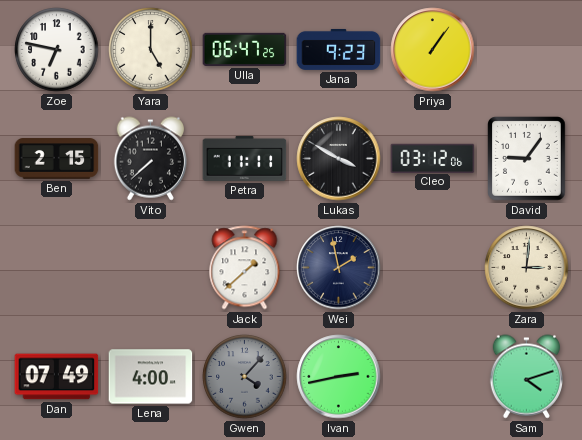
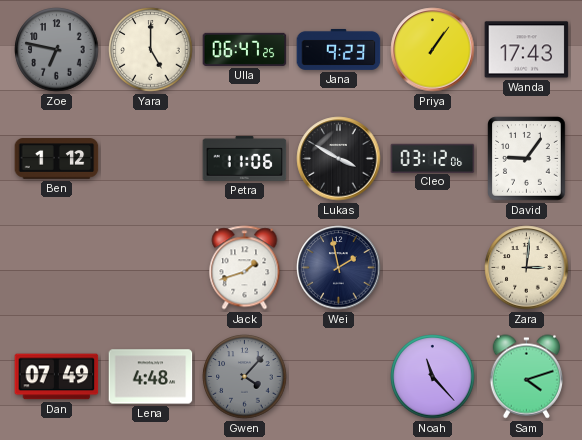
Zoe dial: white -> grey (57, 50)
Wanda: none -> 17:43 (527, 50)
Ben: 2:15 -> 1:12 (57, 159)
Vito: 7:38 -> none (150, 159)
Petra: 11:11 -> 11:06 (245, 158)
Jack: 1:38 -> 1:42 (245, 268)
Lena: 4:00 -> 4:48 (151, 377)
Ivan: 2:43 -> none (339, 377)
Noah: none -> 11:23 (433, 377)
